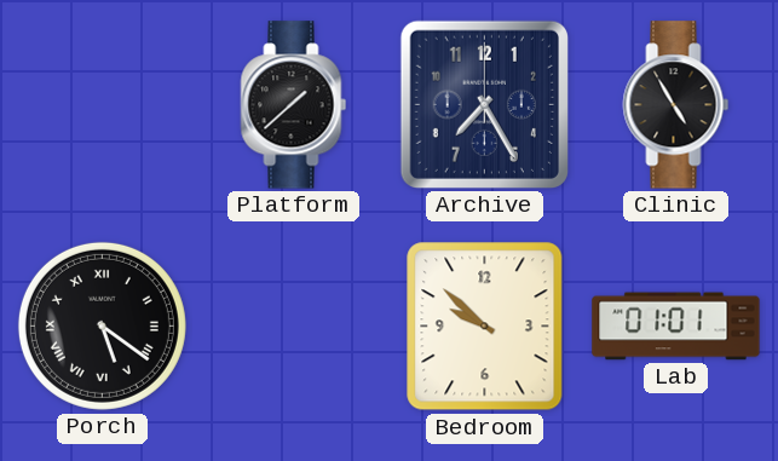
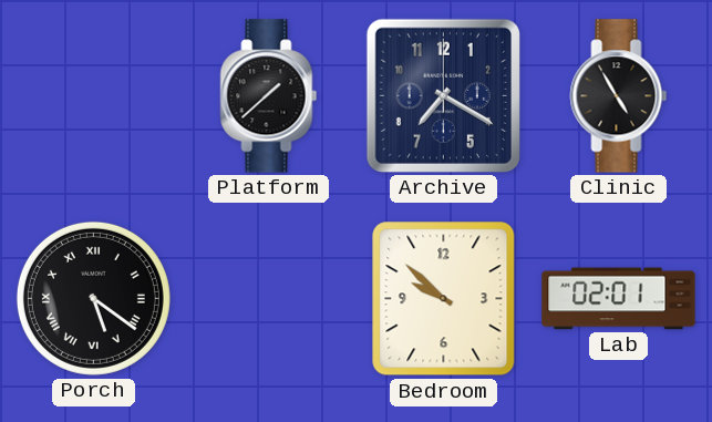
Archive: 7:25 -> 7:20 (443, 95)
Lab: 01:01 -> 02:01 (619, 299)
